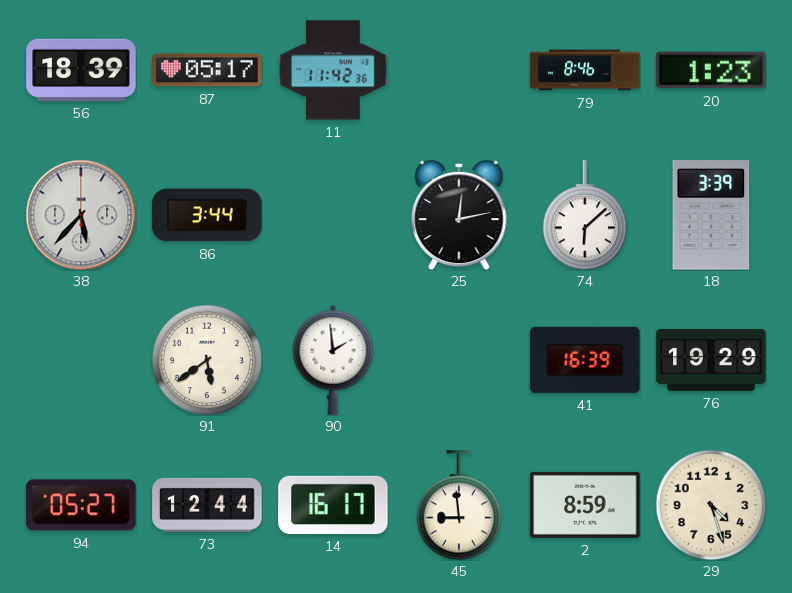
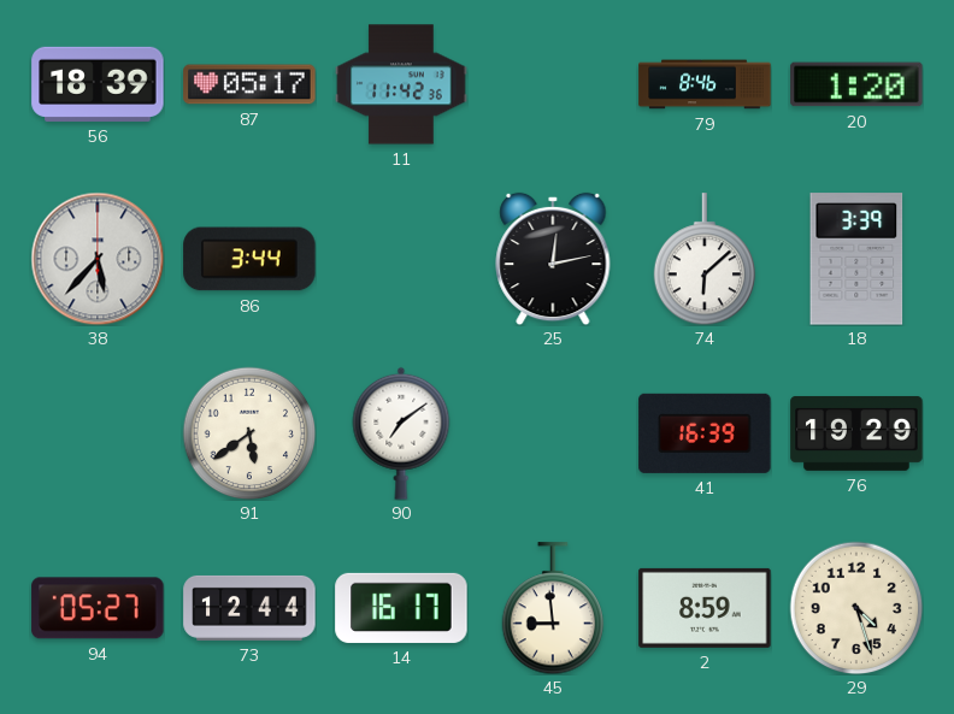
20: 1:23 -> 1:20 (856, 84)
90: 1:59 -> 7:09 (401, 433)
